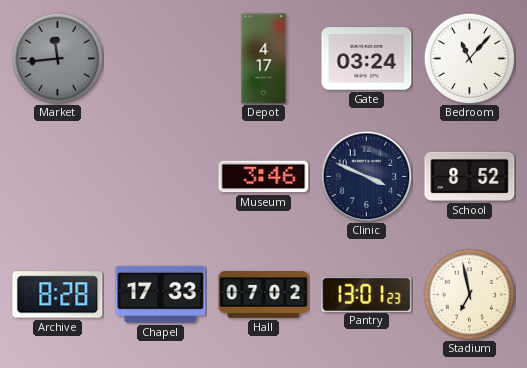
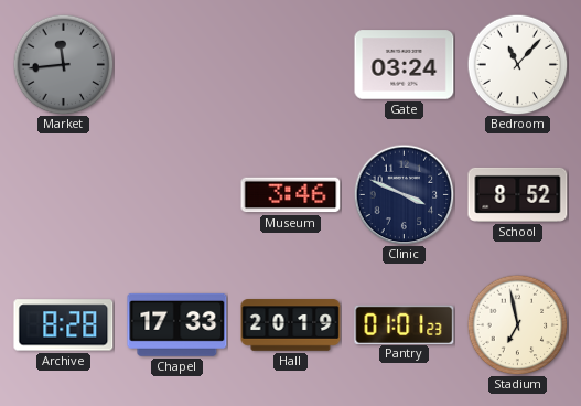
Depot: 4:17 -> none (264, 59)
Hall: 07:02 -> 20:19 (291, 325)
Pantry: 13:01 -> 01:01 (405, 324)
